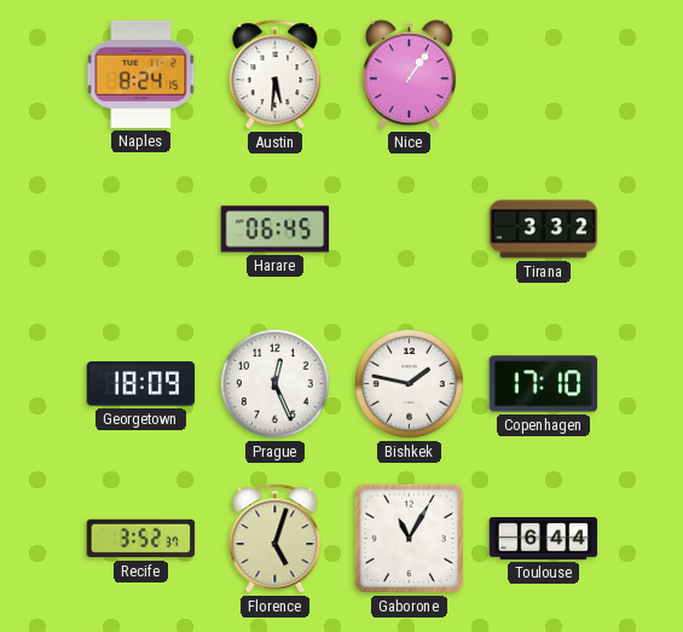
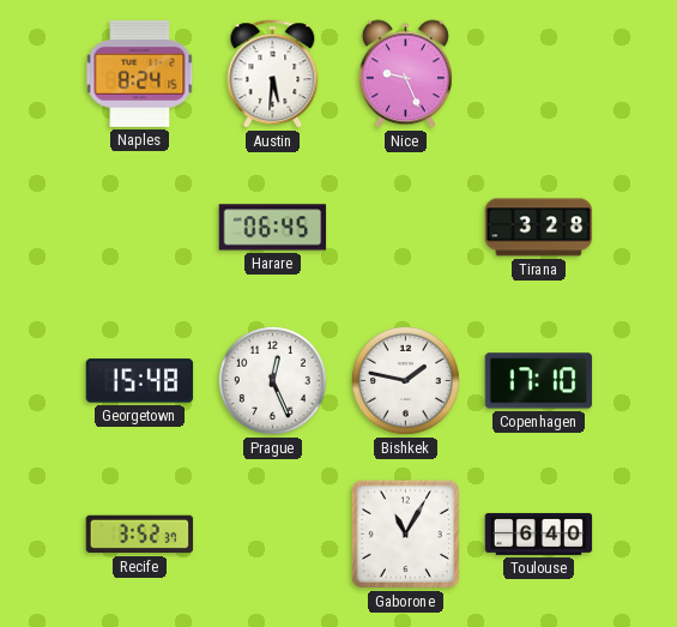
Nice: 1:06 -> 9:26 (405, 74)
Tirana: 3:32 -> 3:28 (539, 228)
Georgetown: 18:09 -> 15:48 (140, 381)
Florence: 5:03 -> none (276, 539)
Toulouse: 6:44 -> 6:40 (539, 533)
